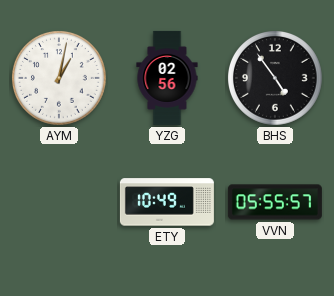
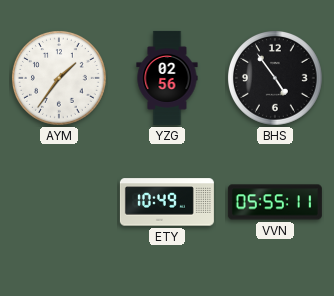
AYM: 1:02 -> 1:36 (60, 79)
VVN: 05:55:57 -> 05:55:11 (275, 202)
